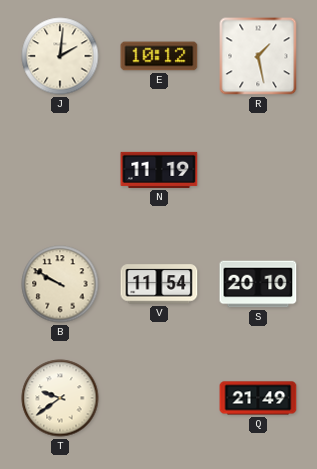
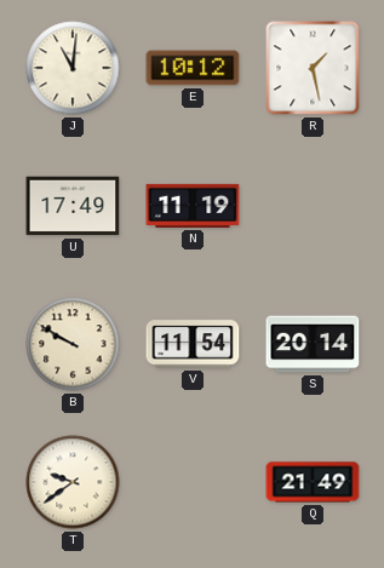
J: 2:01 -> 11:01 (73, 68)
U: none -> 17:49 (73, 206)
S: 20:10 -> 20:14 (313, 344)
